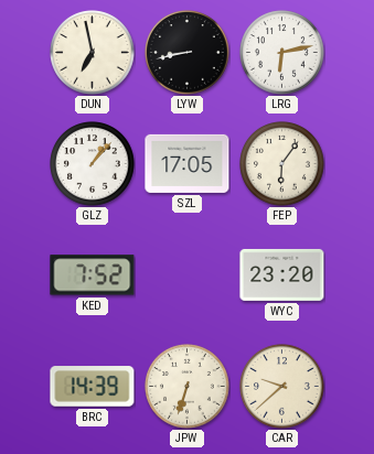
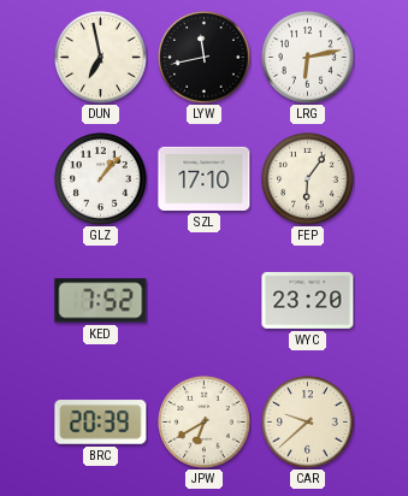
LYW: 8:43 -> 11:43 (205, 58)
SZL: 17:05 -> 17:10 (205, 178)
BRC: 14:39 -> 20:39 (101, 423)
JPW: 6:33 -> 6:40 (205, 423)
